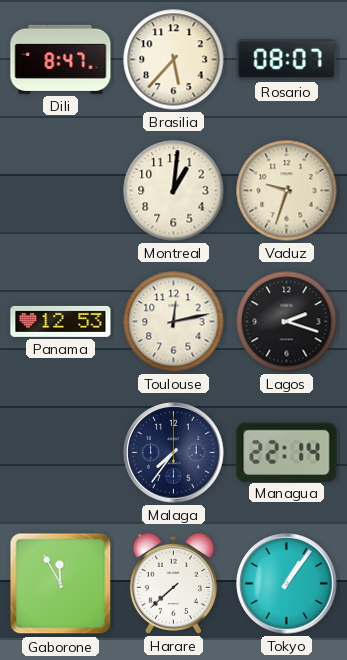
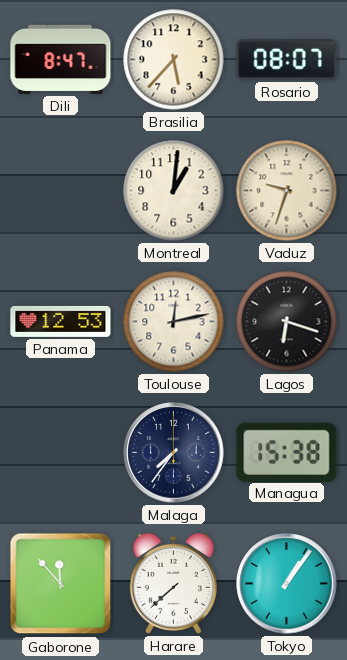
Lagos: 2:18 -> 6:18 (287, 322)
Managua: 22:14 -> 15:38 (287, 452)
Gaborone: 11:55 -> 11:53 (61, 584)
